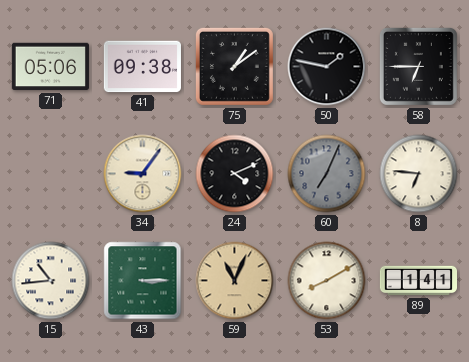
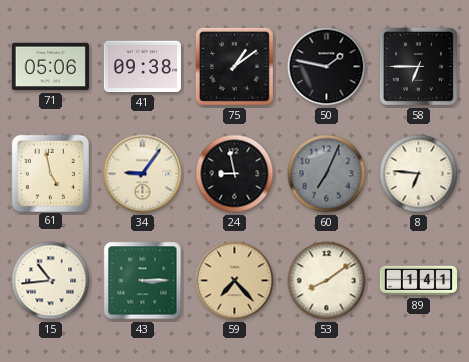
61: none -> 4:58 (50, 173)
24: 4:11 -> 8:58 (235, 174)
59: 11:04 -> 7:23 (235, 281)
53: 8:10 -> 8:09 (327, 281)
